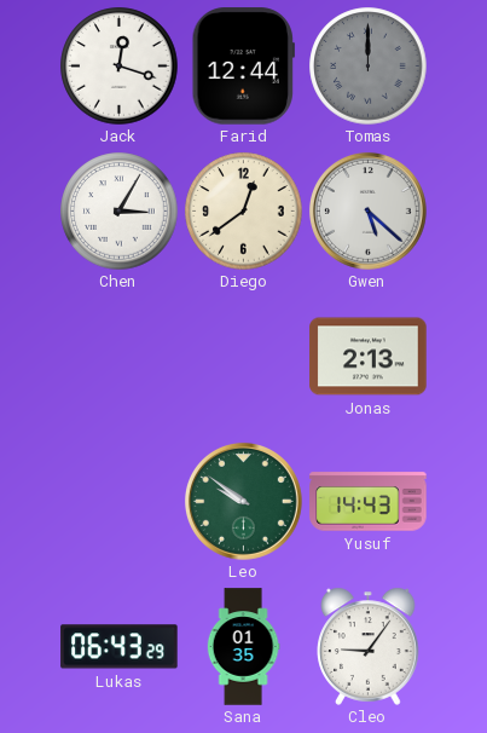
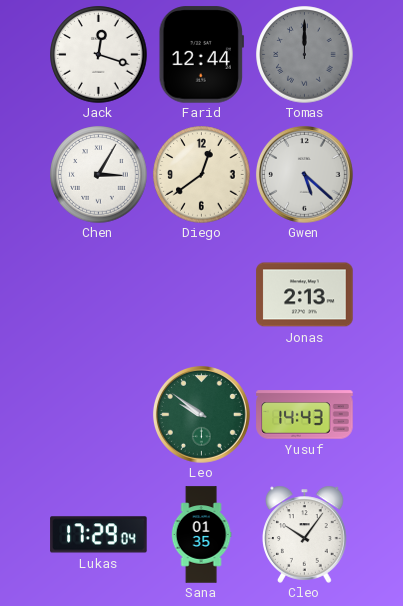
Lukas: 06:43 -> 17:29 (99, 535)
Cleo: 9:06 -> 10:06 (305, 534)
